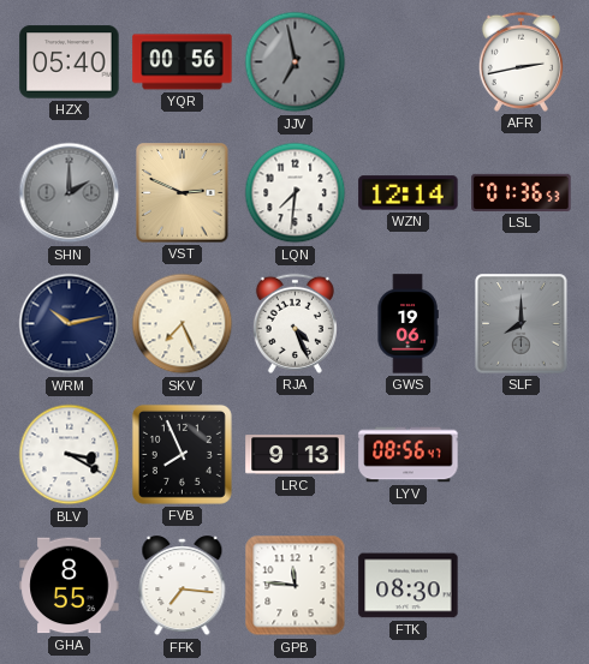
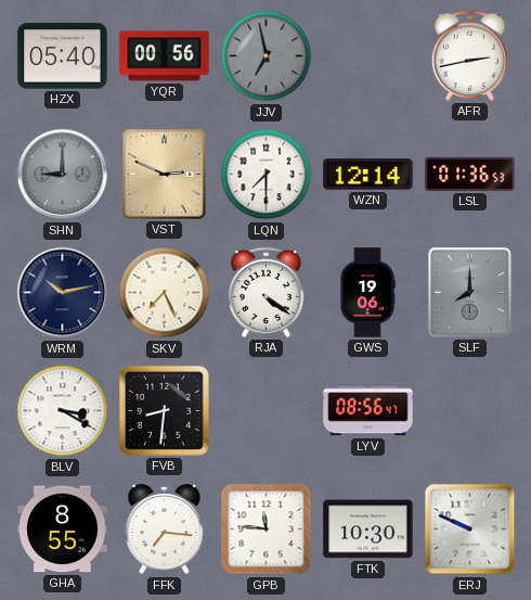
SHN: 2:00 -> 9:00 (63, 175)
LQN: 7:31 -> 7:30 (267, 175)
RJA: 4:26 -> 4:21 (265, 292)
FVB: 7:56 -> 8:31 (164, 410)
LRC: 9:13 -> none (296, 455)
FTK: 08:30 -> 10:30 (368, 529)
ERJ: none -> 9:49 (470, 529)
